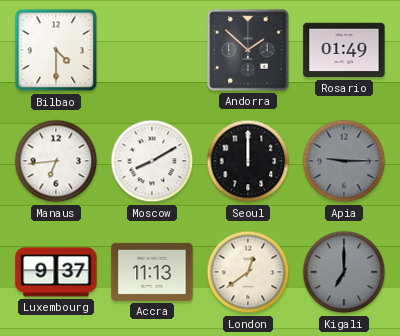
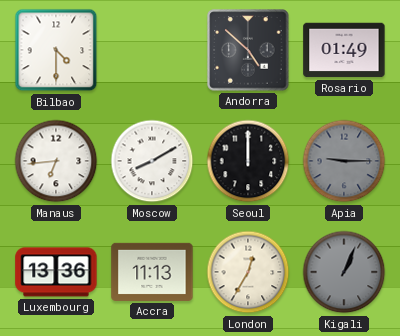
Andorra: 1:52 -> 4:52 (248, 50)
Luxembourg: 9:37 -> 13:36 (56, 272)
London: 12:39 -> 12:35 (248, 272)
Kigali: 7:00 -> 1:04 (344, 272)
